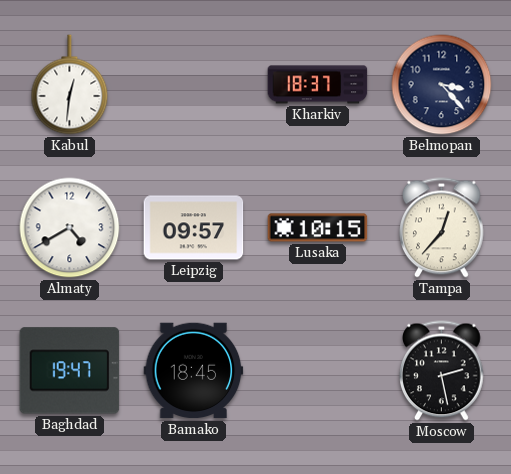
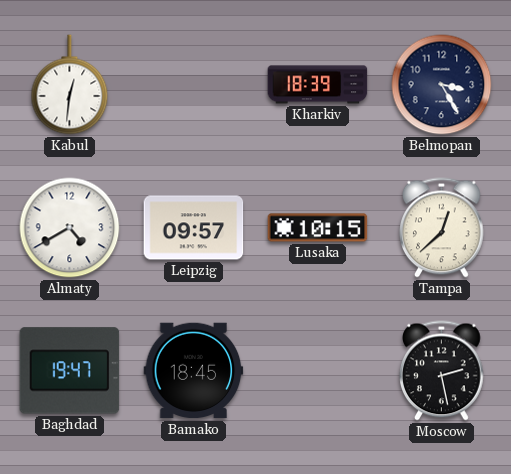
Kharkiv: 18:37 -> 18:39 (318, 85)
Belmopan: 3:23 -> 3:25 (442, 85)
Tampa: 12:37 -> 12:38 (442, 228)
